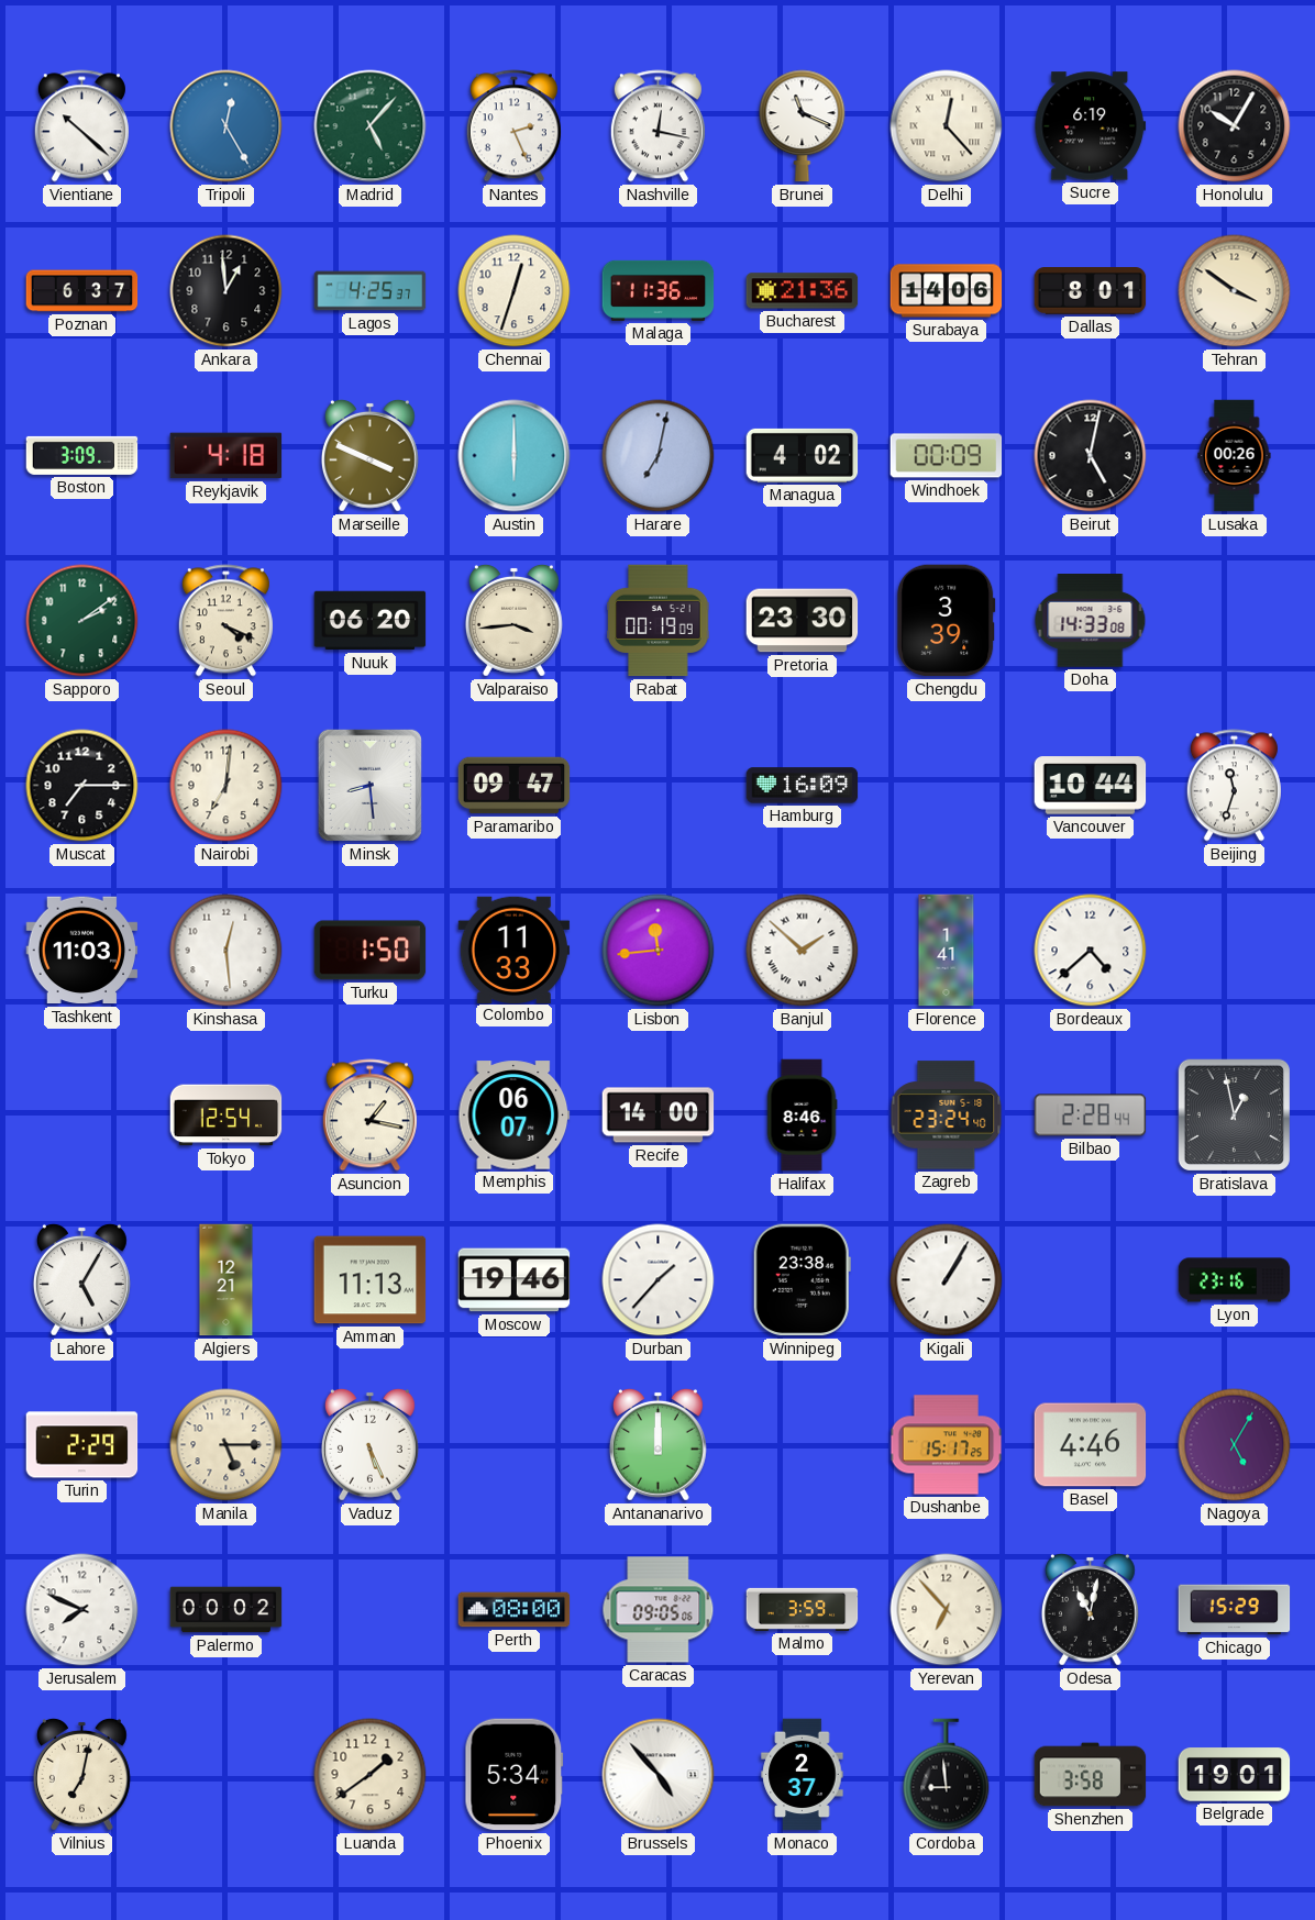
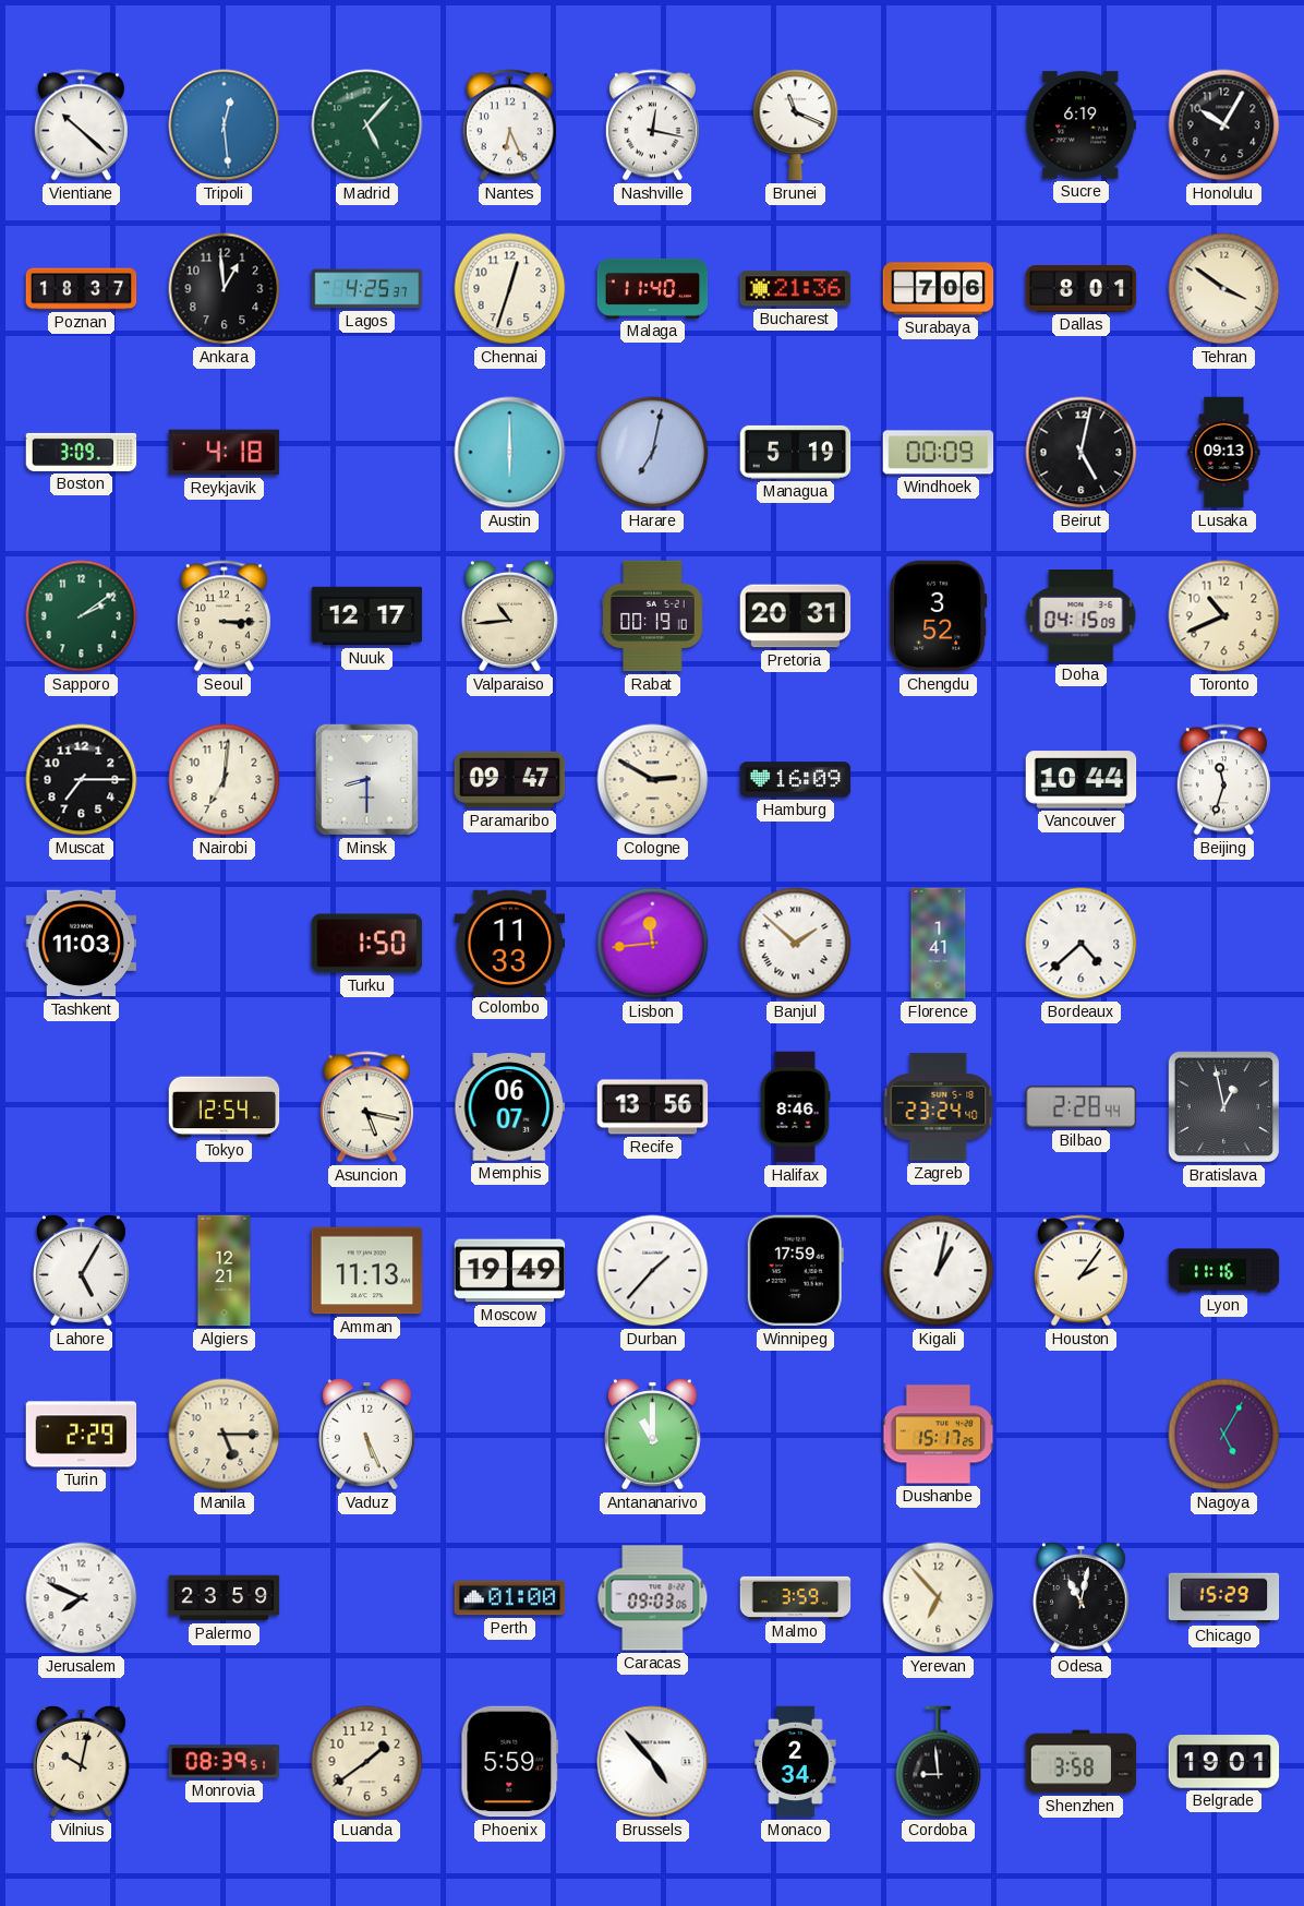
Tripoli: 12:25 -> 12:29 (225, 125)
Nantes: 2:26 -> 6:26 (509, 125)
Delhi: 12:23 -> none (947, 126)
Poznan: 6:37 -> 18:37 (82, 289)
Malaga: 11:36 -> 11:40 (653, 288)
Surabaya: 14:06 -> 7:06 (939, 289)
Marseille: 3:49 -> none (369, 455)
Managua: 4:02 -> 5:19 (796, 452)
Lusaka: 00:26 -> 09:13 (1224, 453)
Seoul: 4:19 -> 3:15 (224, 616)
Nuuk: 06:20 -> 12:17 (367, 616)
Valparaiso: 3:44 -> 10:44 (509, 615)
Rabat: 00:19:09 -> 00:19:10 (653, 616)
Pretoria: 23:30 -> 20:31 (796, 616)
Chengdu: 3:39 -> 3:52 (939, 616)
Doha: 14:33 -> 04:15 (1082, 616)
Toronto: none -> 10:41 (1224, 616)
Minsk: 8:29 -> 8:30 (366, 779)
Cologne: none -> 2:50 (653, 780)
Kinshasa: 12:29 -> none (226, 951)
Asuncion: 1:17 -> 5:17 (366, 1107)
Recife: 14:00 -> 13:56 (653, 1107)
Moscow: 19:46 -> 19:49 (510, 1271)
Winnipeg: 23:38 -> 17:59 (795, 1271)
Kigali: 1:05 -> 1:02 (939, 1271)
Houston: none -> 2:06 (1080, 1271)
Lyon: 23:16 -> 11:16 (1224, 1271)
Antananarivo: 12:00 -> 11:00 (652, 1434)
Basel: 4:46 -> none (1091, 1445)
Palermo: 00:02 -> 23:59 (225, 1598)
Perth: 08:00 -> 01:00 (510, 1598)
Caracas: 09:05 -> 09:03 (653, 1598)
Vilnius: 7:02 -> 10:02 (81, 1761)
Monrovia: none -> 08:39 (225, 1762)
Phoenix: 5:34 -> 5:59 (510, 1762)
Monaco: 2:37 -> 2:34 (796, 1762)
